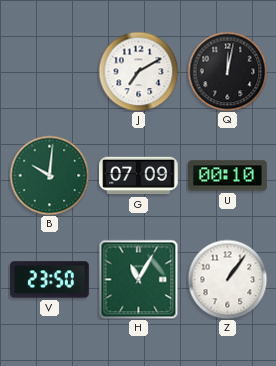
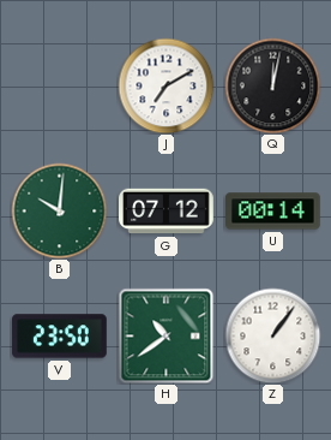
G: 07:09 -> 07:12 (167, 212)
U: 00:10 -> 00:14 (273, 212)
H: 11:05 -> 10:39 (165, 335)
